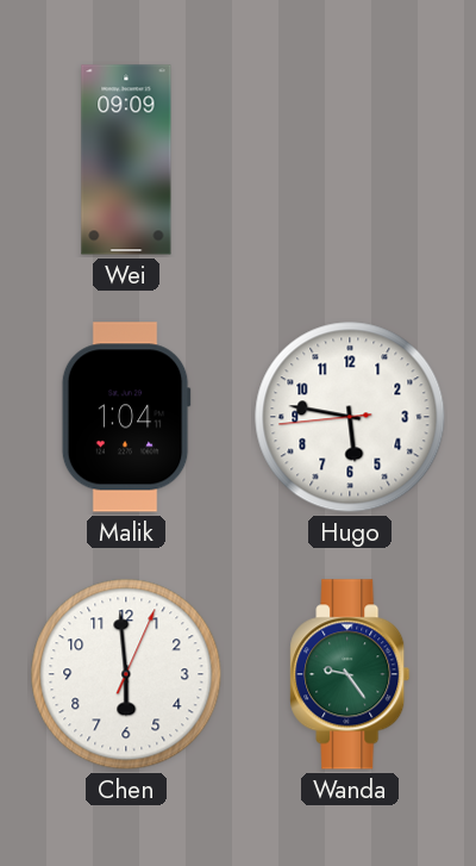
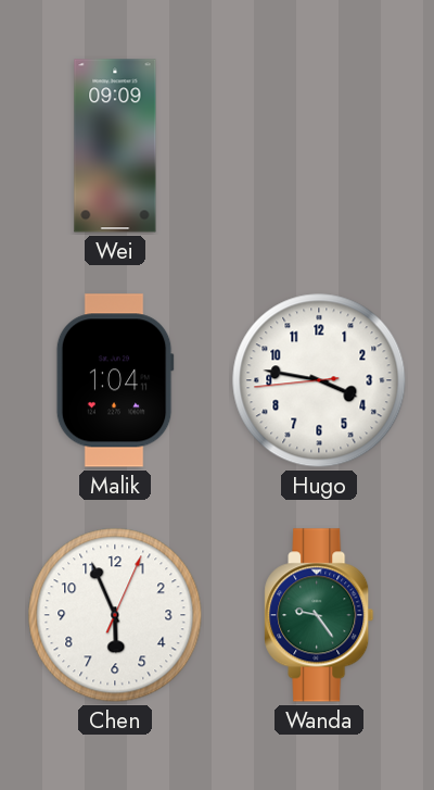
Hugo: 5:46 -> 3:46 (319, 380)
Chen: 5:59 -> 5:56 (115, 615)
